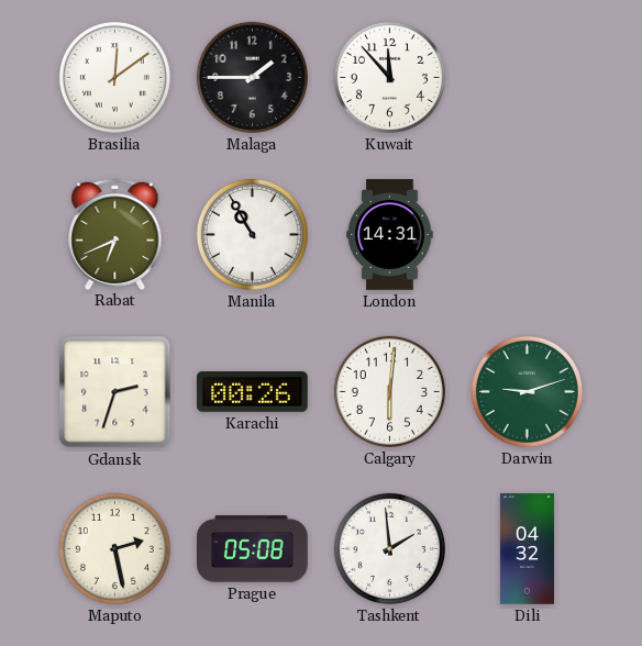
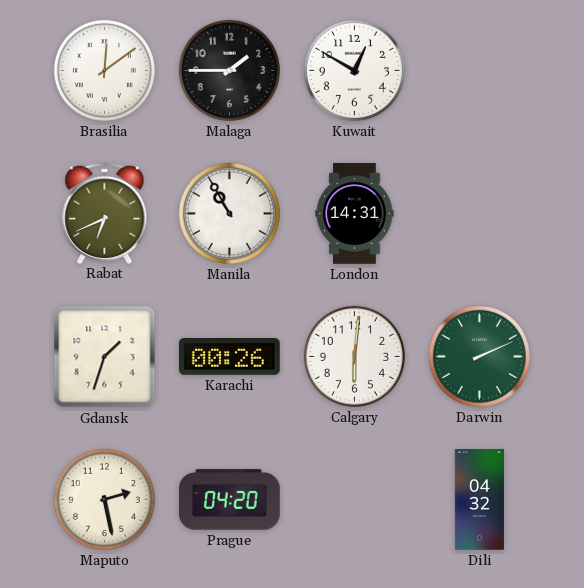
Kuwait: 11:53 -> 12:50 (354, 70)
Gdansk: 2:33 -> 1:33 (105, 357)
Darwin: 9:12 -> 2:11 (479, 356)
Prague: 05:08 -> 04:20 (230, 500)
Tashkent: 1:59 -> none (389, 548)
